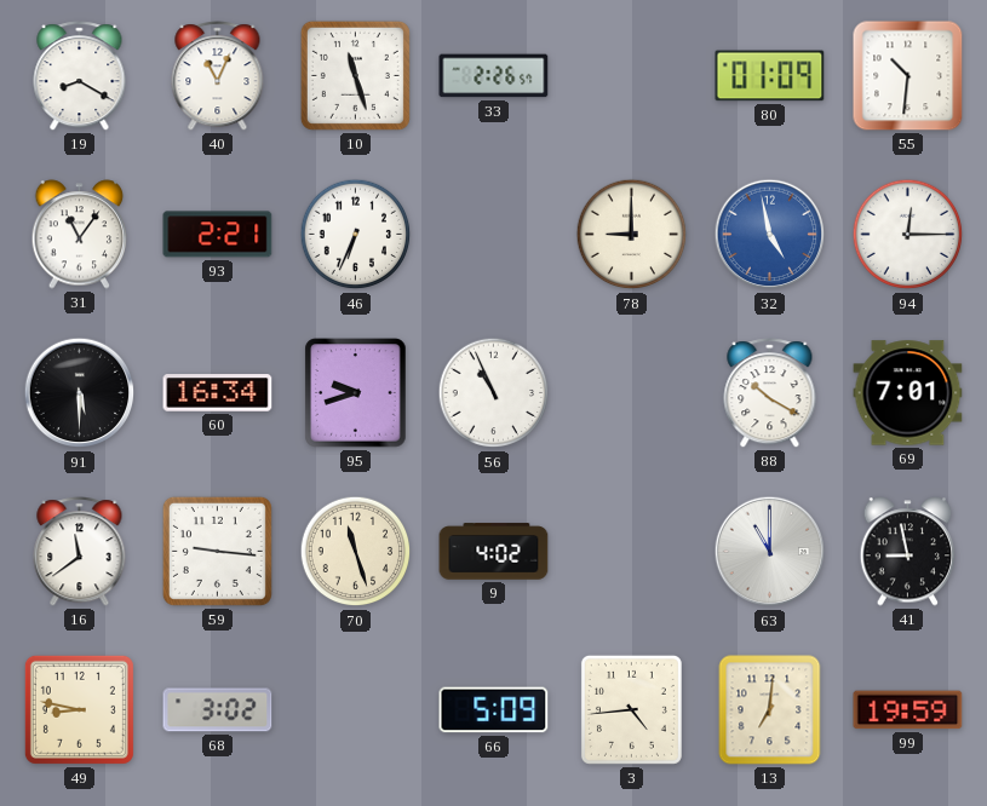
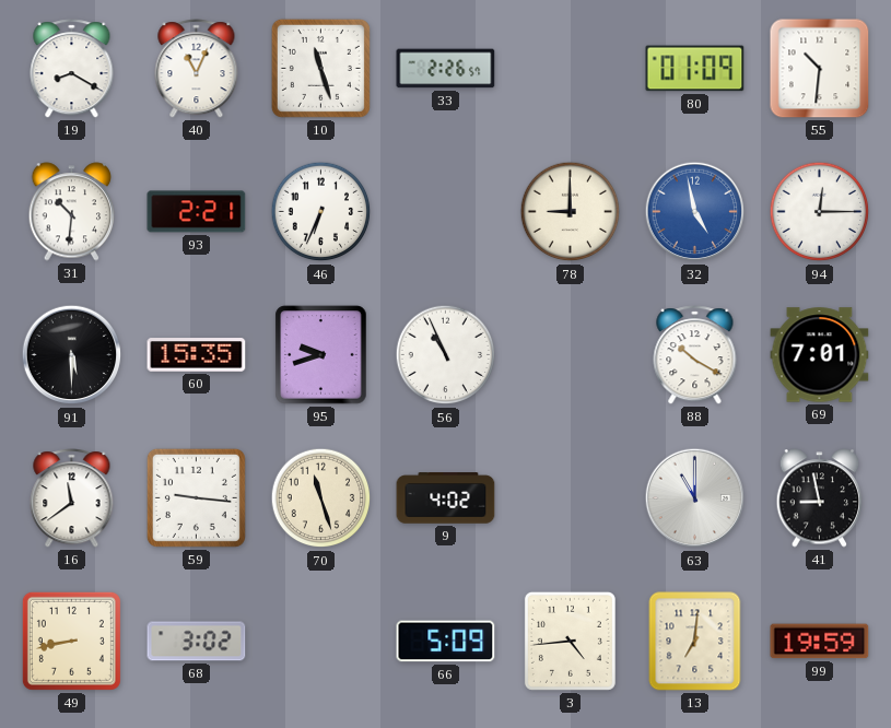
31: 11:06 -> 10:31 (72, 212)
60: 16:34 -> 15:35 (197, 355)
49: 8:47 -> 8:43 (71, 641)
